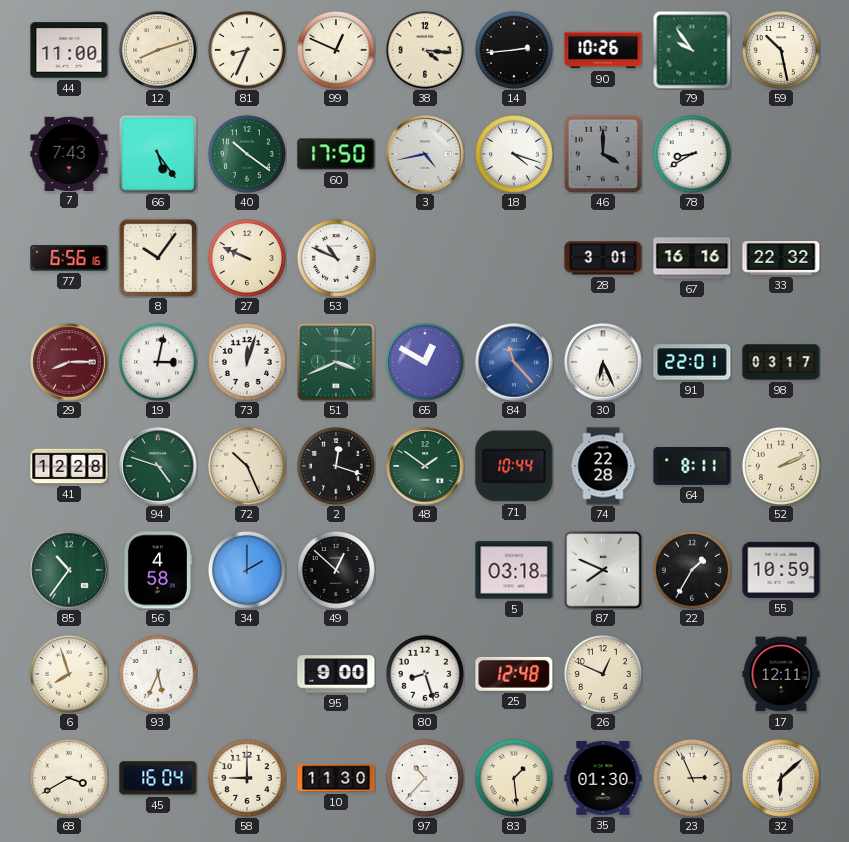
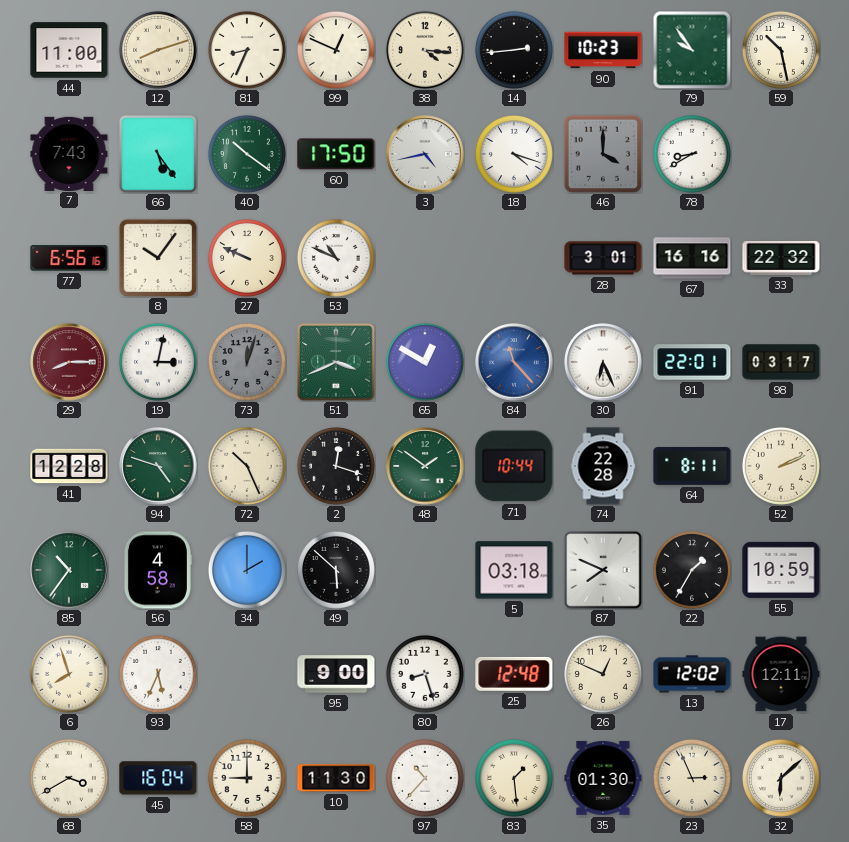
90: 10:26 -> 10:23 (603, 50)
73 dial: white -> grey (247, 362)
49: 12:52 -> 5:52 (336, 570)
13: none -> 12:02 (692, 674)
